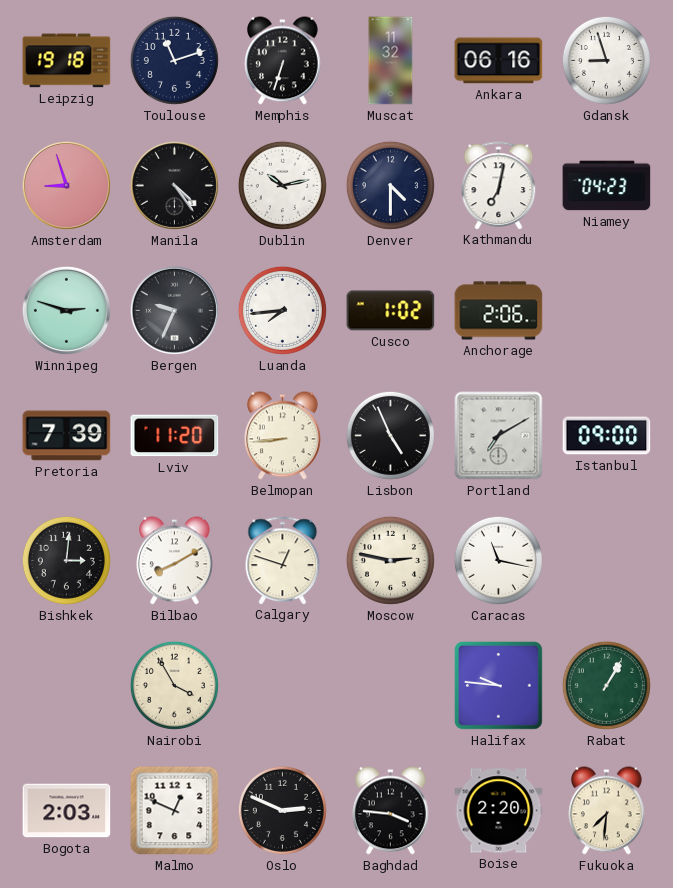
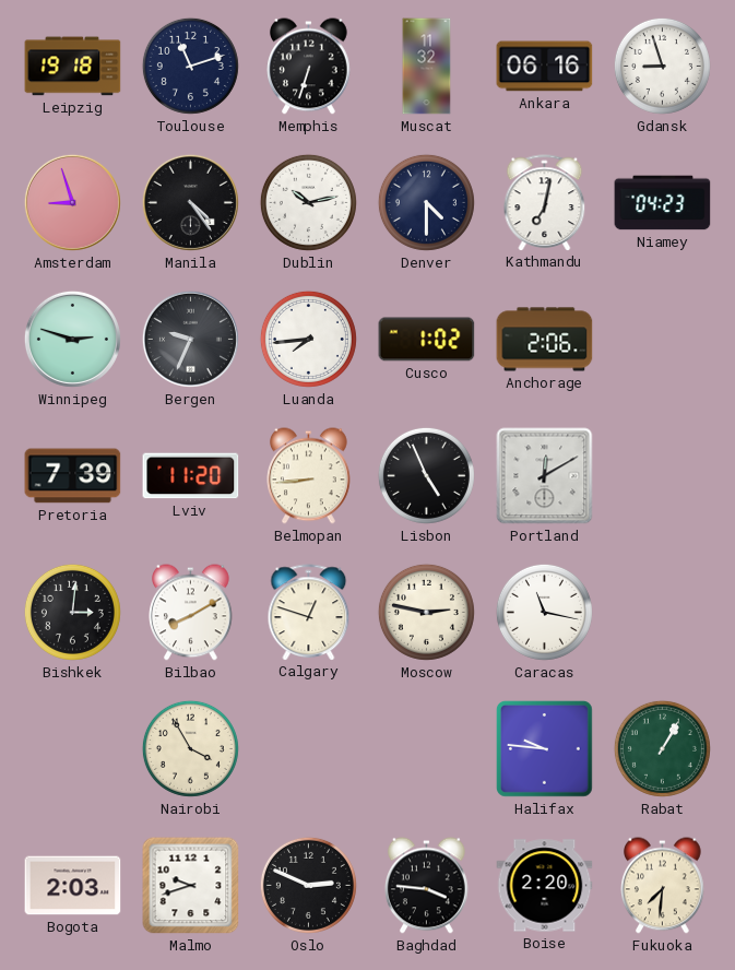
Portland: 7:10 -> 12:10 (545, 476)
Istanbul: 09:00 -> none (607, 436)
Malmo: 12:49 -> 9:42 (191, 886)
